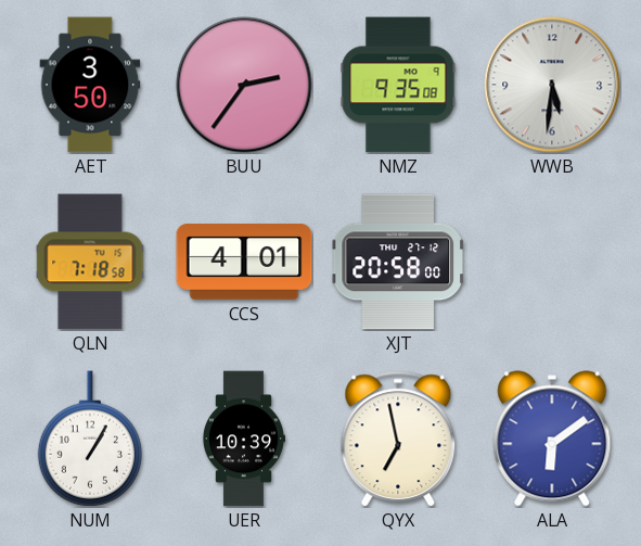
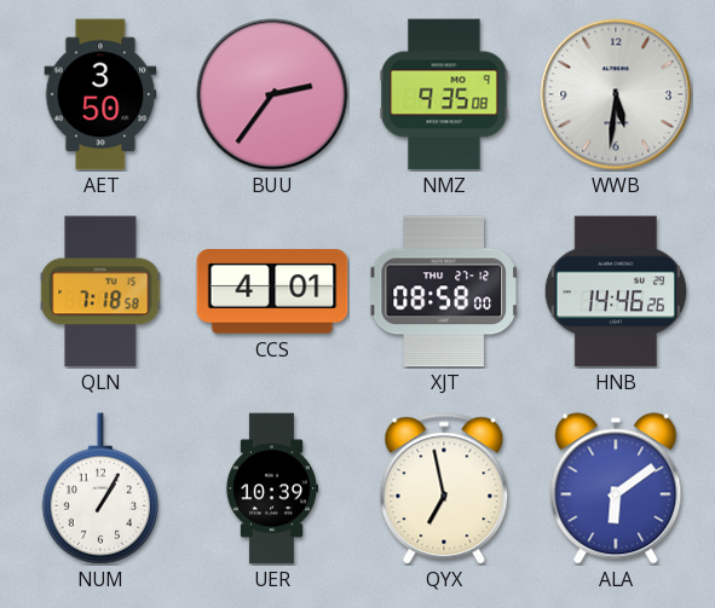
XJT: 20:58 -> 08:58 (444, 291)
HNB: none -> 14:46 (615, 291)
